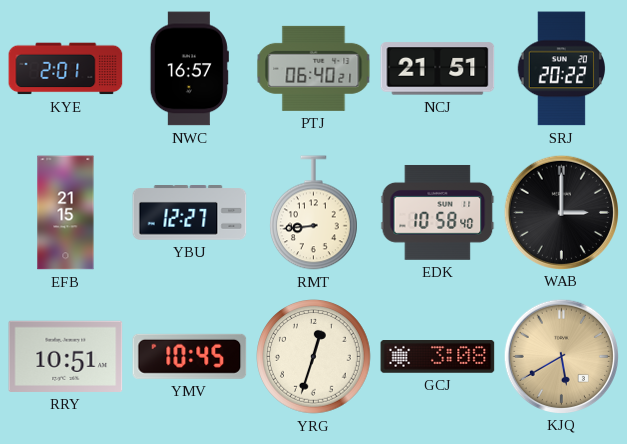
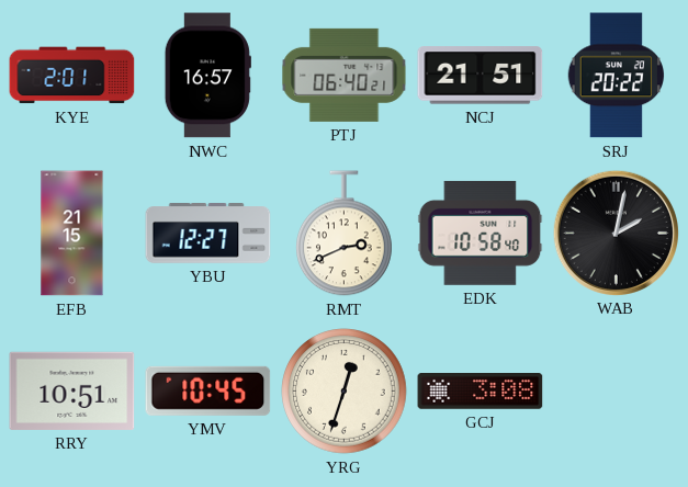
RMT: 8:44 -> 2:41 (345, 234)
WAB: 3:00 -> 2:02 (616, 233)
KJQ: 5:40 -> none (561, 356)
